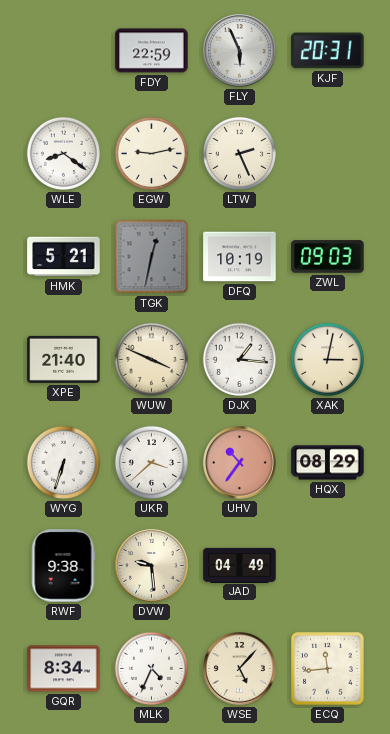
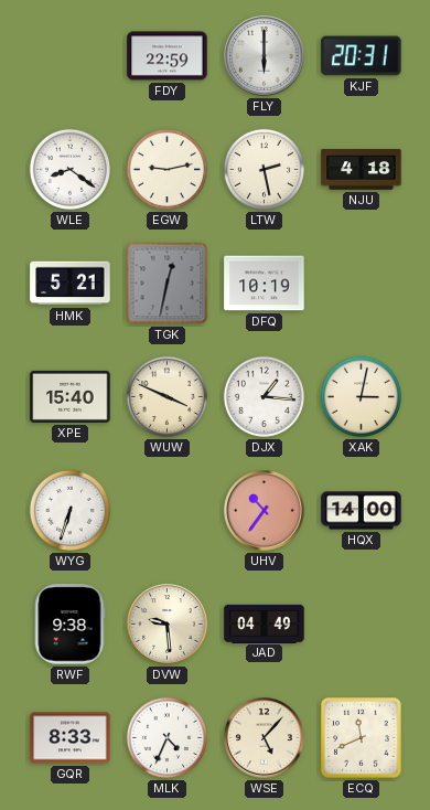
FLY: 5:56 -> 6:00 (265, 56)
LTW: 2:26 -> 2:28 (264, 169)
NJU: none -> 4:18 (362, 170)
ZWL: 09:03 -> none (328, 257)
XPE: 21:40 -> 15:40 (71, 396)
UKR: 3:38 -> none (151, 462)
HQX: 08:29 -> 14:00 (362, 511)
GQR: 8:34 -> 8:33 (71, 738)
ECQ: 11:44 -> 11:41 (362, 738)
